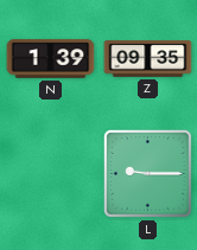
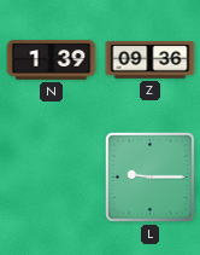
Z: 09:35 -> 09:36 (151, 60)
